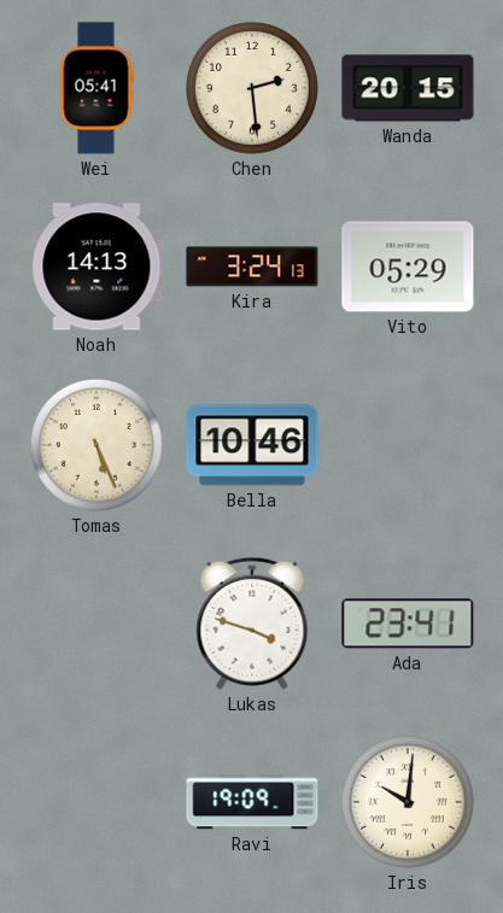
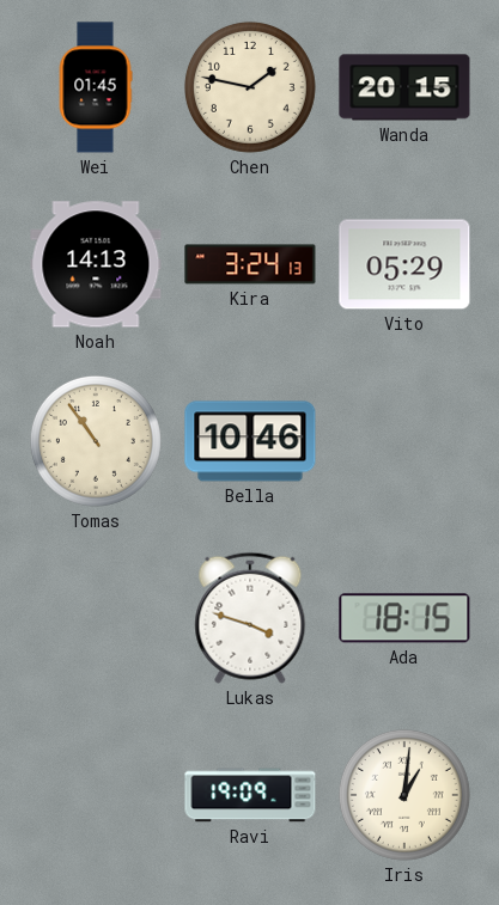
Wei: 05:41 -> 01:45 (96, 87)
Chen: 2:29 -> 1:47 (250, 87)
Tomas: 5:26 -> 10:54 (96, 441)
Ada: 23:41 -> 18:15 (404, 618)
Iris: 10:01 -> 1:01 (404, 795)
